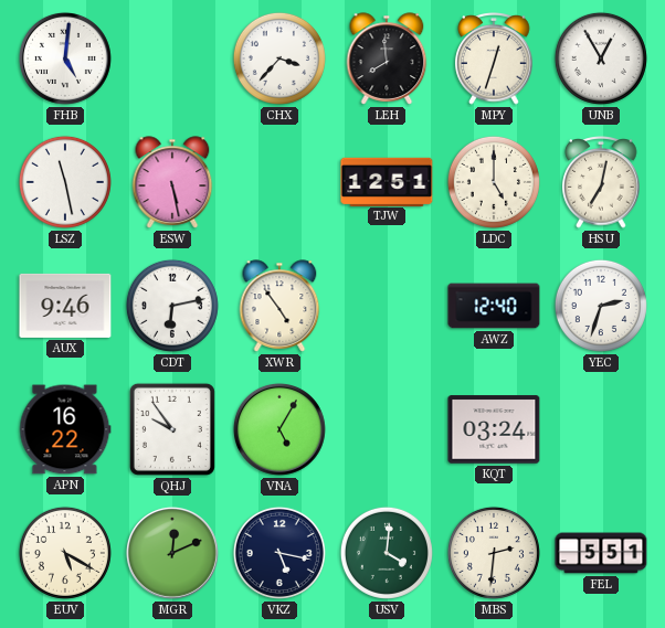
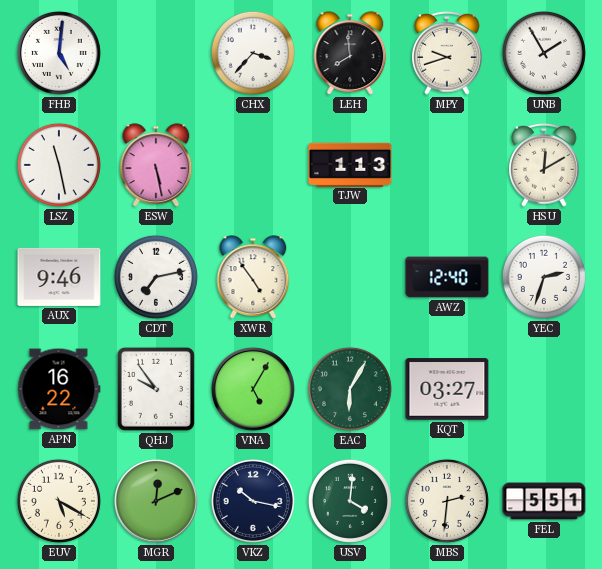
MPY: 12:33 -> 9:42 (447, 54)
UNB: 12:55 -> 1:55 (544, 53)
TJW: 12:51 -> 1:13 (350, 164)
LDC: 5:00 -> none (494, 182)
HSU: 7:02 -> 12:10 (544, 166)
CDT: 6:13 -> 7:13 (156, 277)
EAC: none -> 6:05 (350, 389)
KQT: 03:24 -> 03:27 (447, 389)
VKZ: 5:17 -> 10:17 (253, 501)
